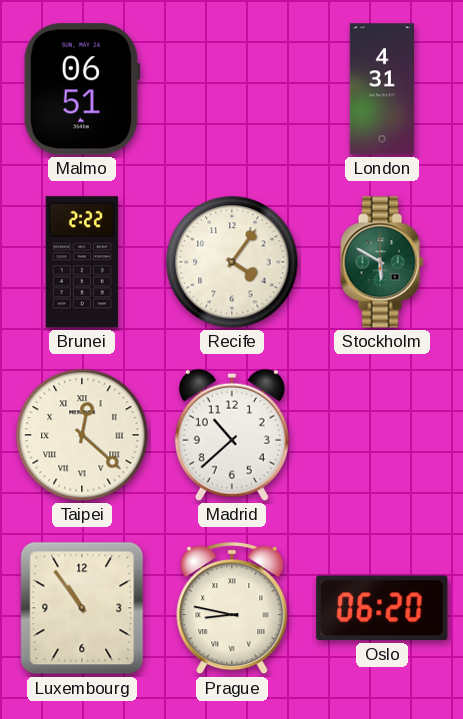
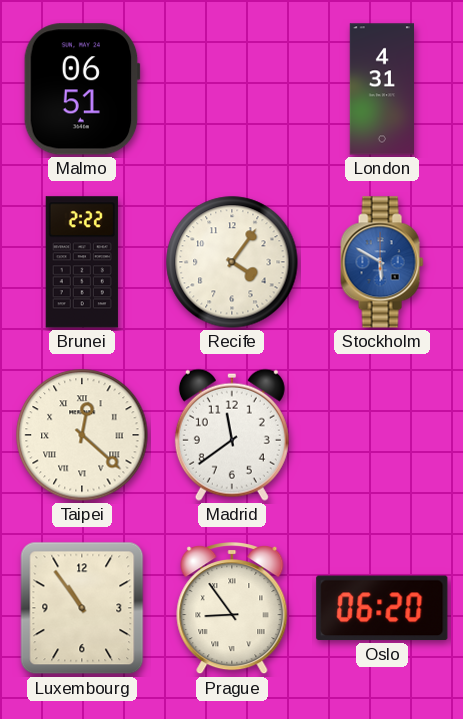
Stockholm dial: green -> blue (382, 262)
Madrid: 10:38 -> 11:39 (232, 435)
Prague: 8:47 -> 8:54 (232, 609)
